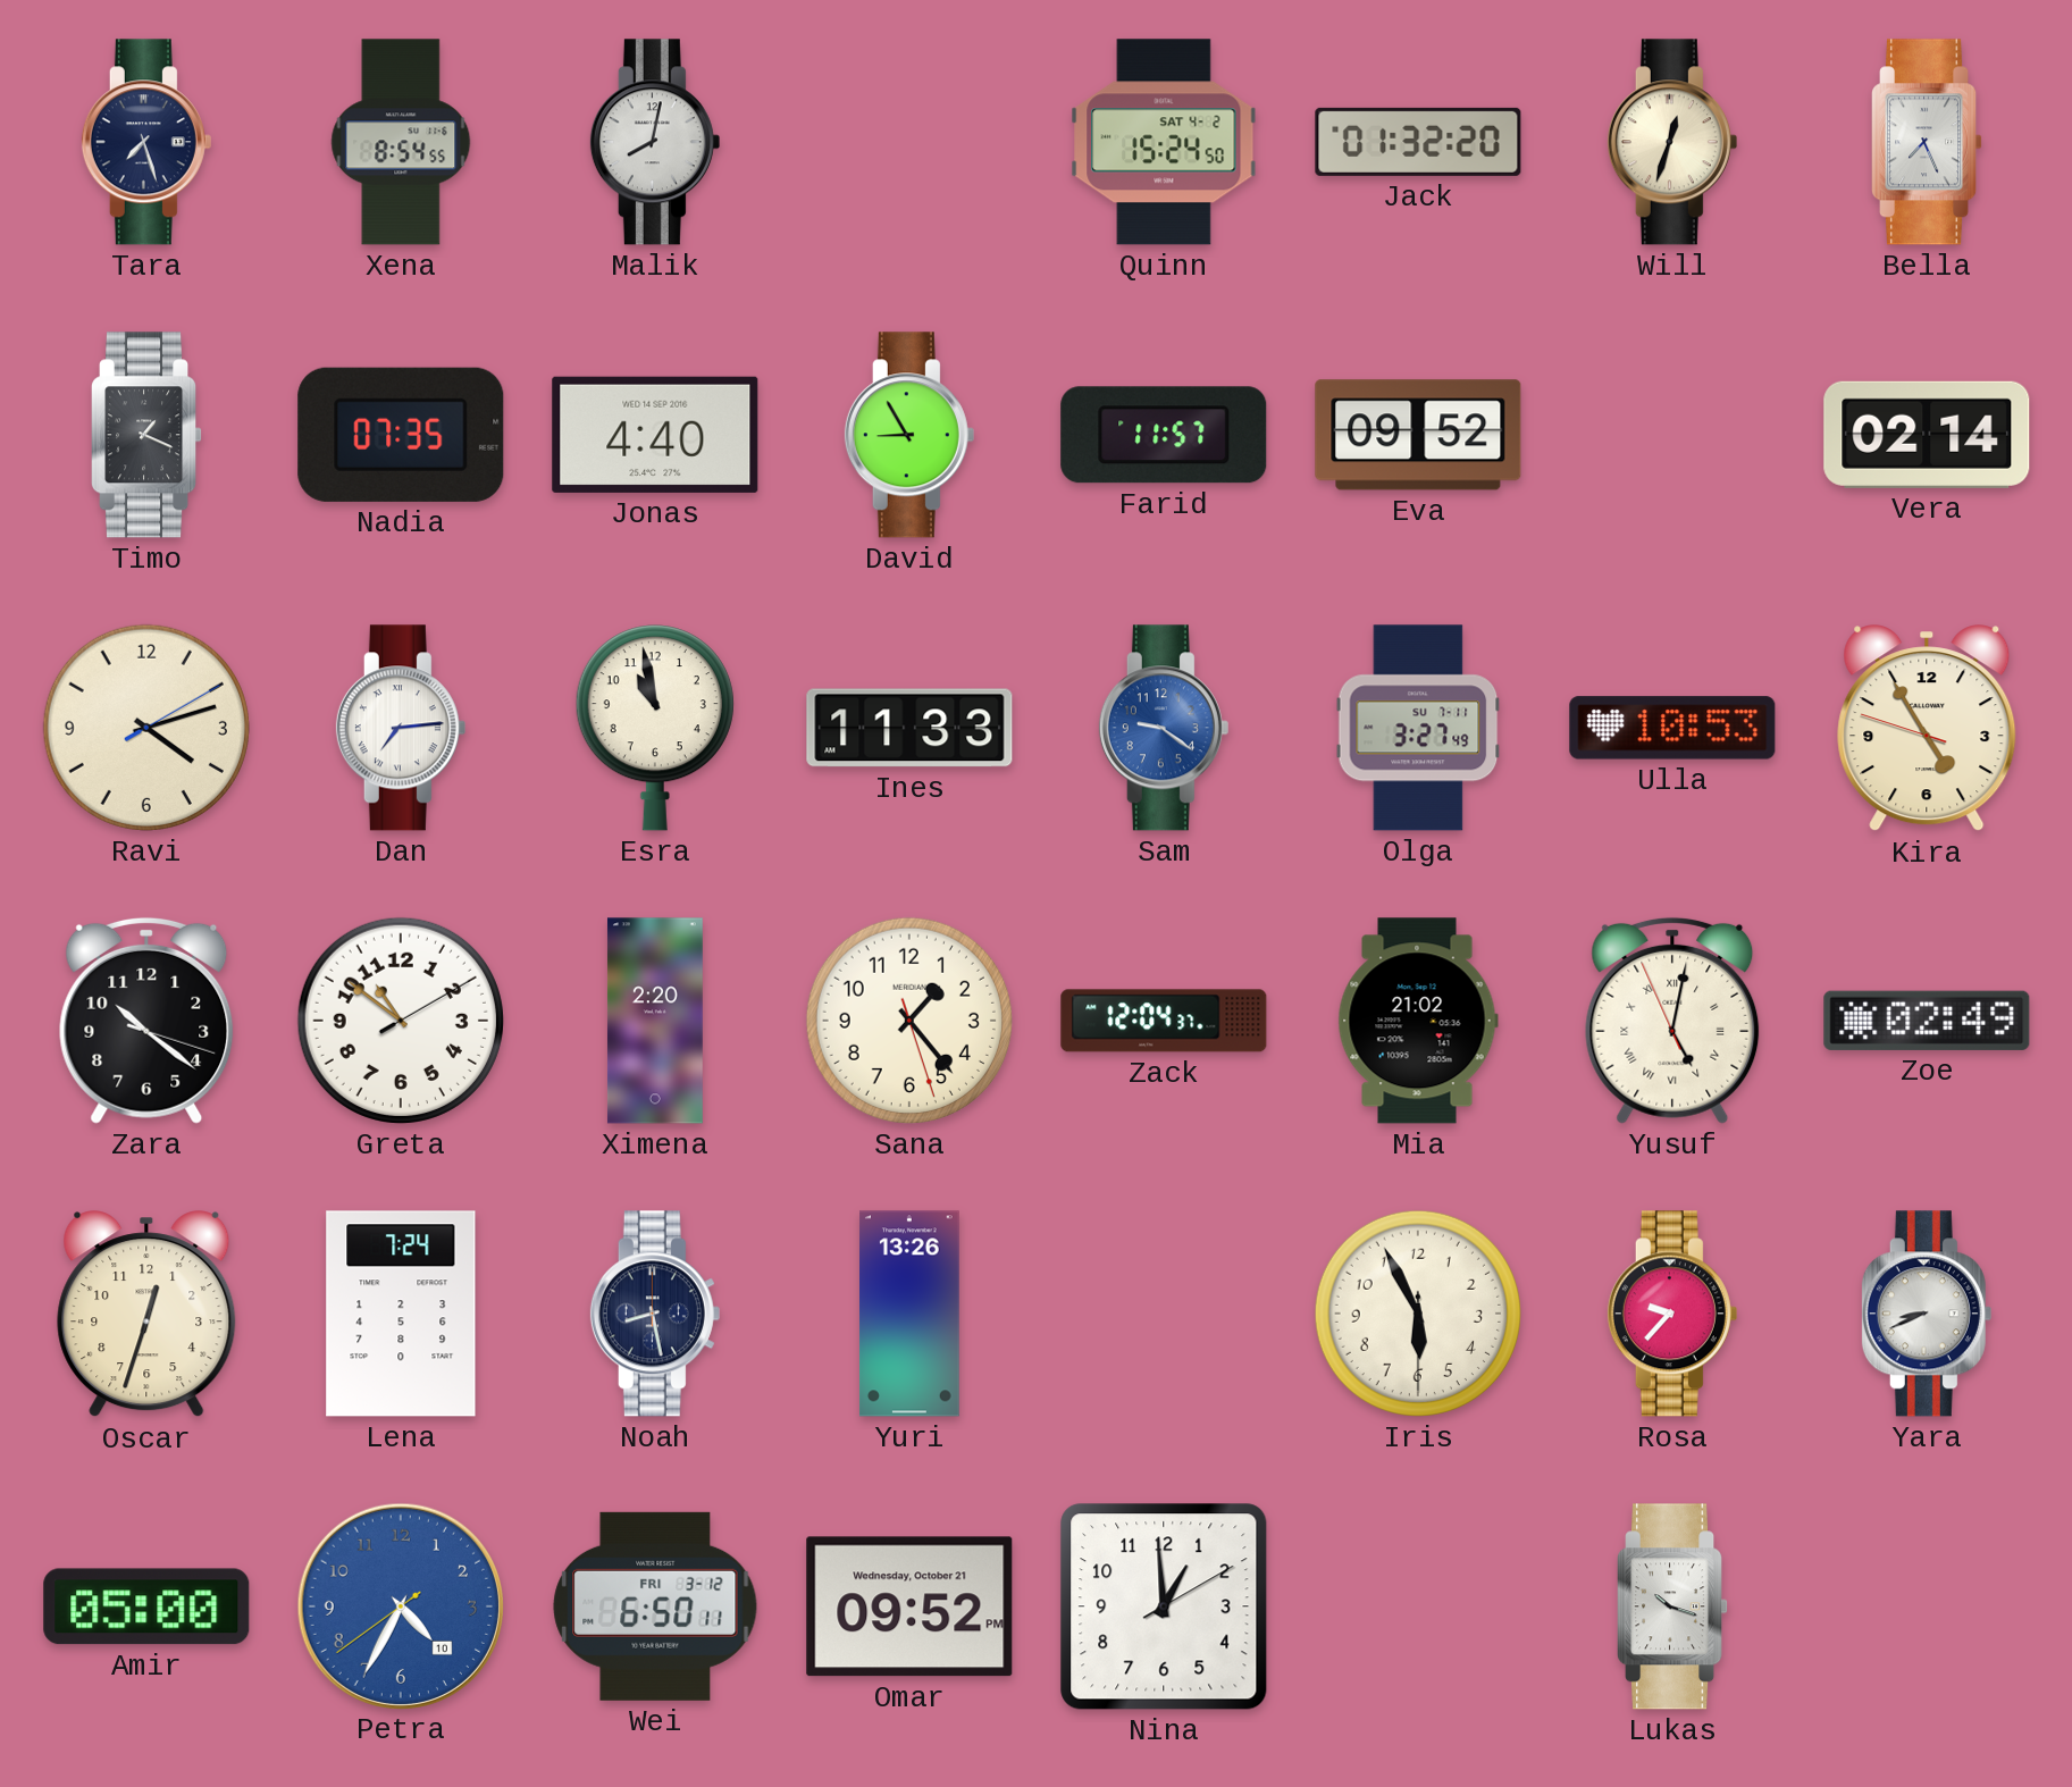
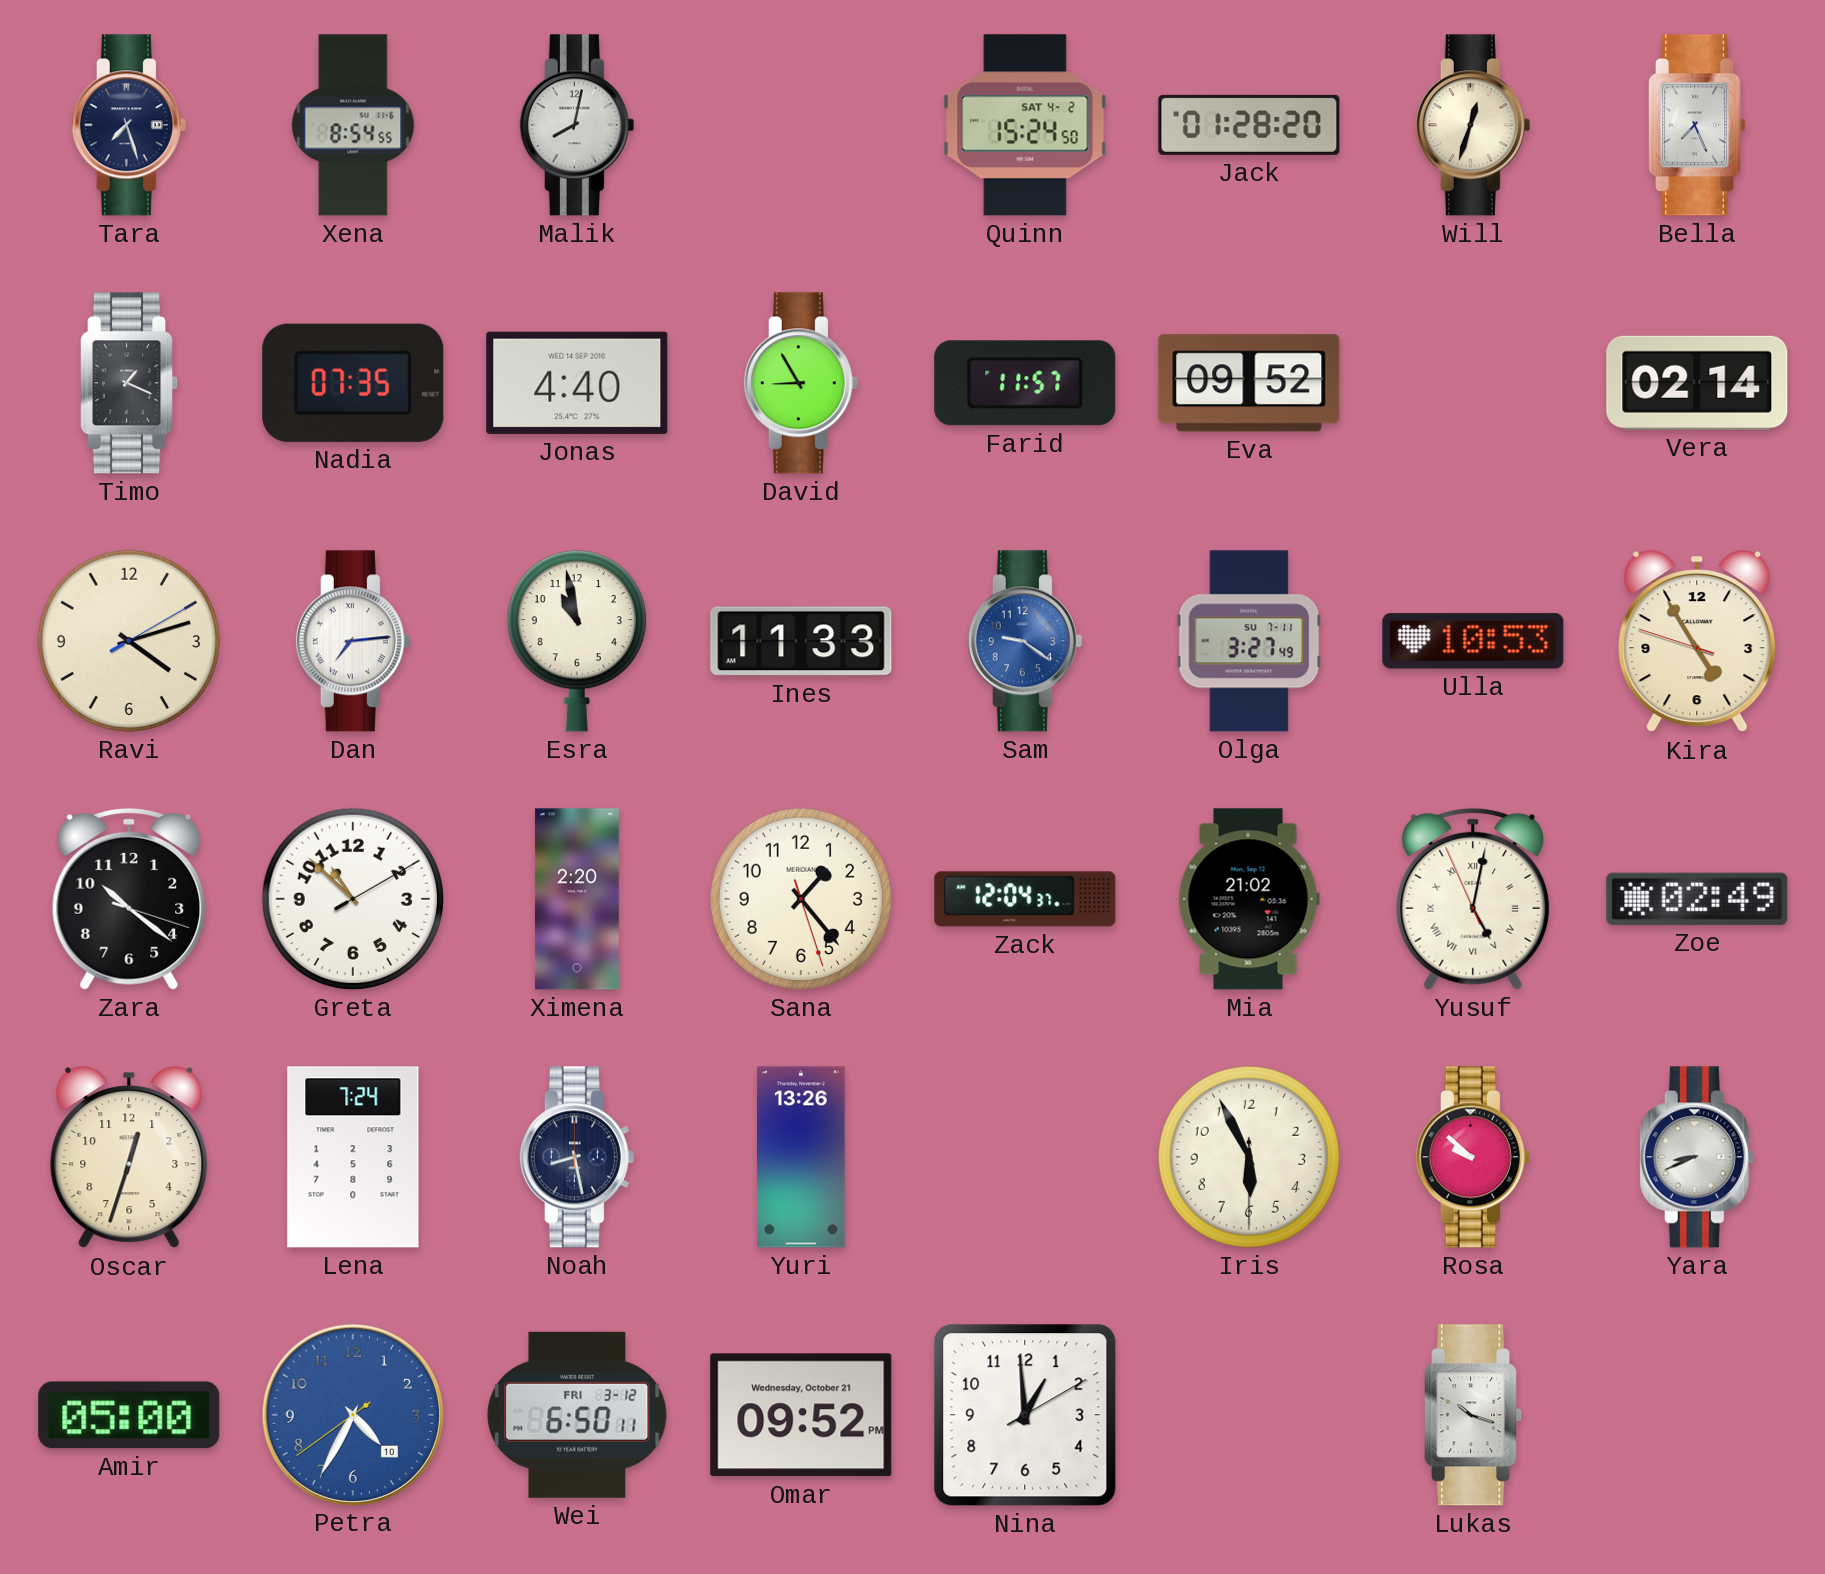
Jack: 01:32 -> 01:28 (1249, 125)
Greta: 10:51 -> 10:52 (353, 899)
Rosa: 9:37 -> 9:52 (1473, 1157)
